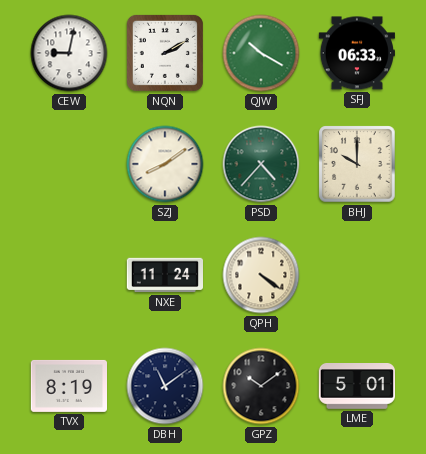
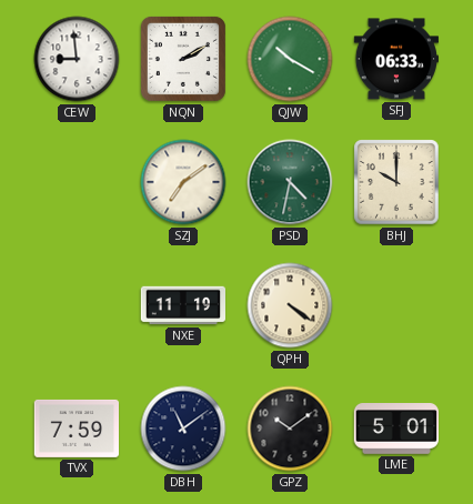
CEW: 9:02 -> 8:59 (77, 59)
SZJ: 8:09 -> 7:09 (183, 182)
PSD: 4:37 -> 4:32 (290, 182)
NXE: 11:24 -> 11:19 (182, 305)
TVX: 8:19 -> 7:59 (76, 429)
